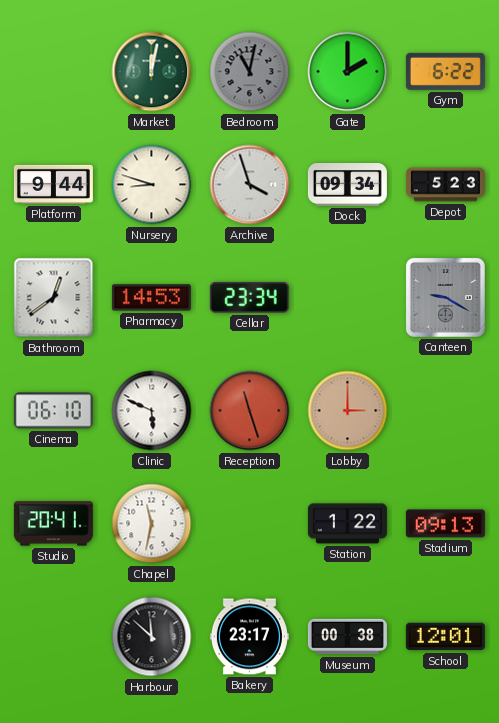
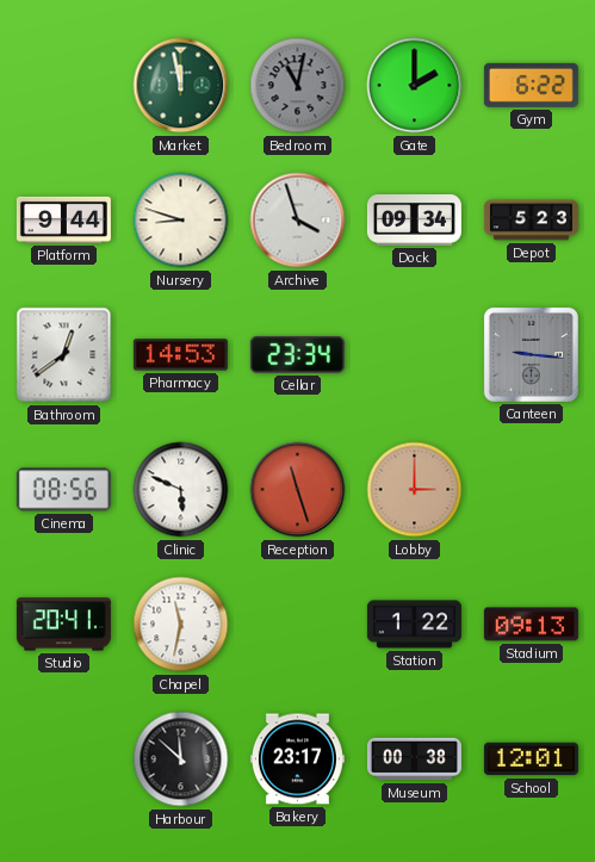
Market: 12:02 -> 11:58 (181, 86)
Canteen: 9:20 -> 9:16 (531, 354)
Cinema: 06:10 -> 08:56 (63, 490)
